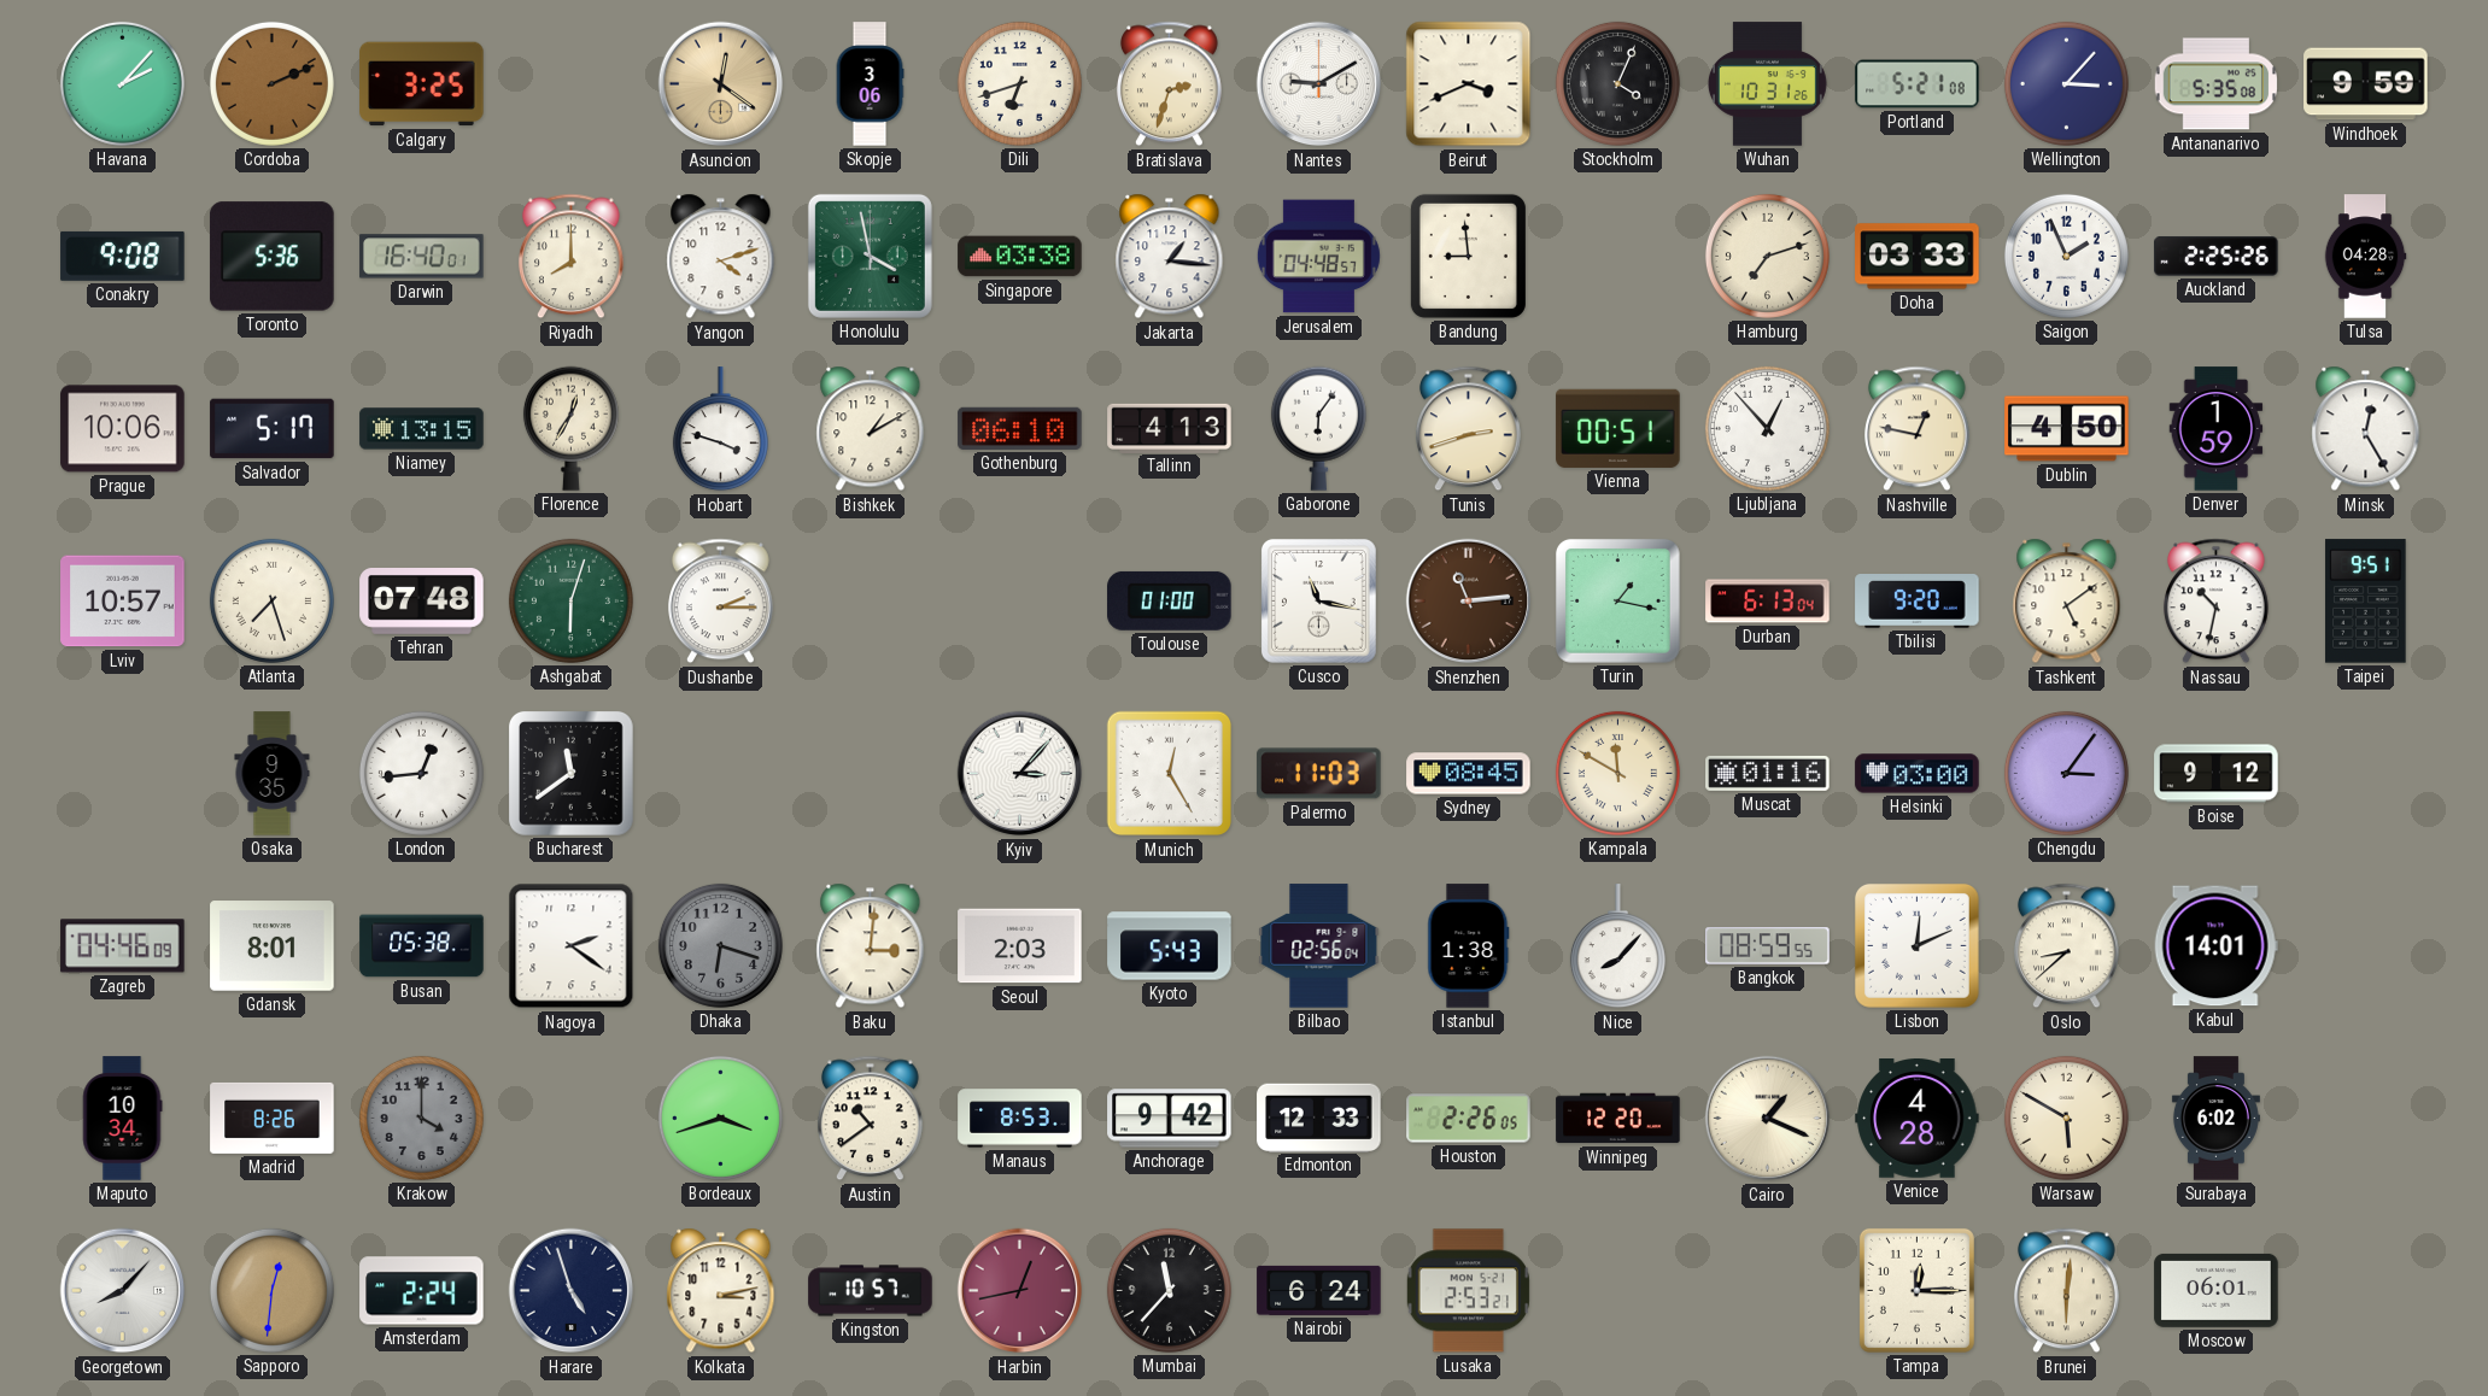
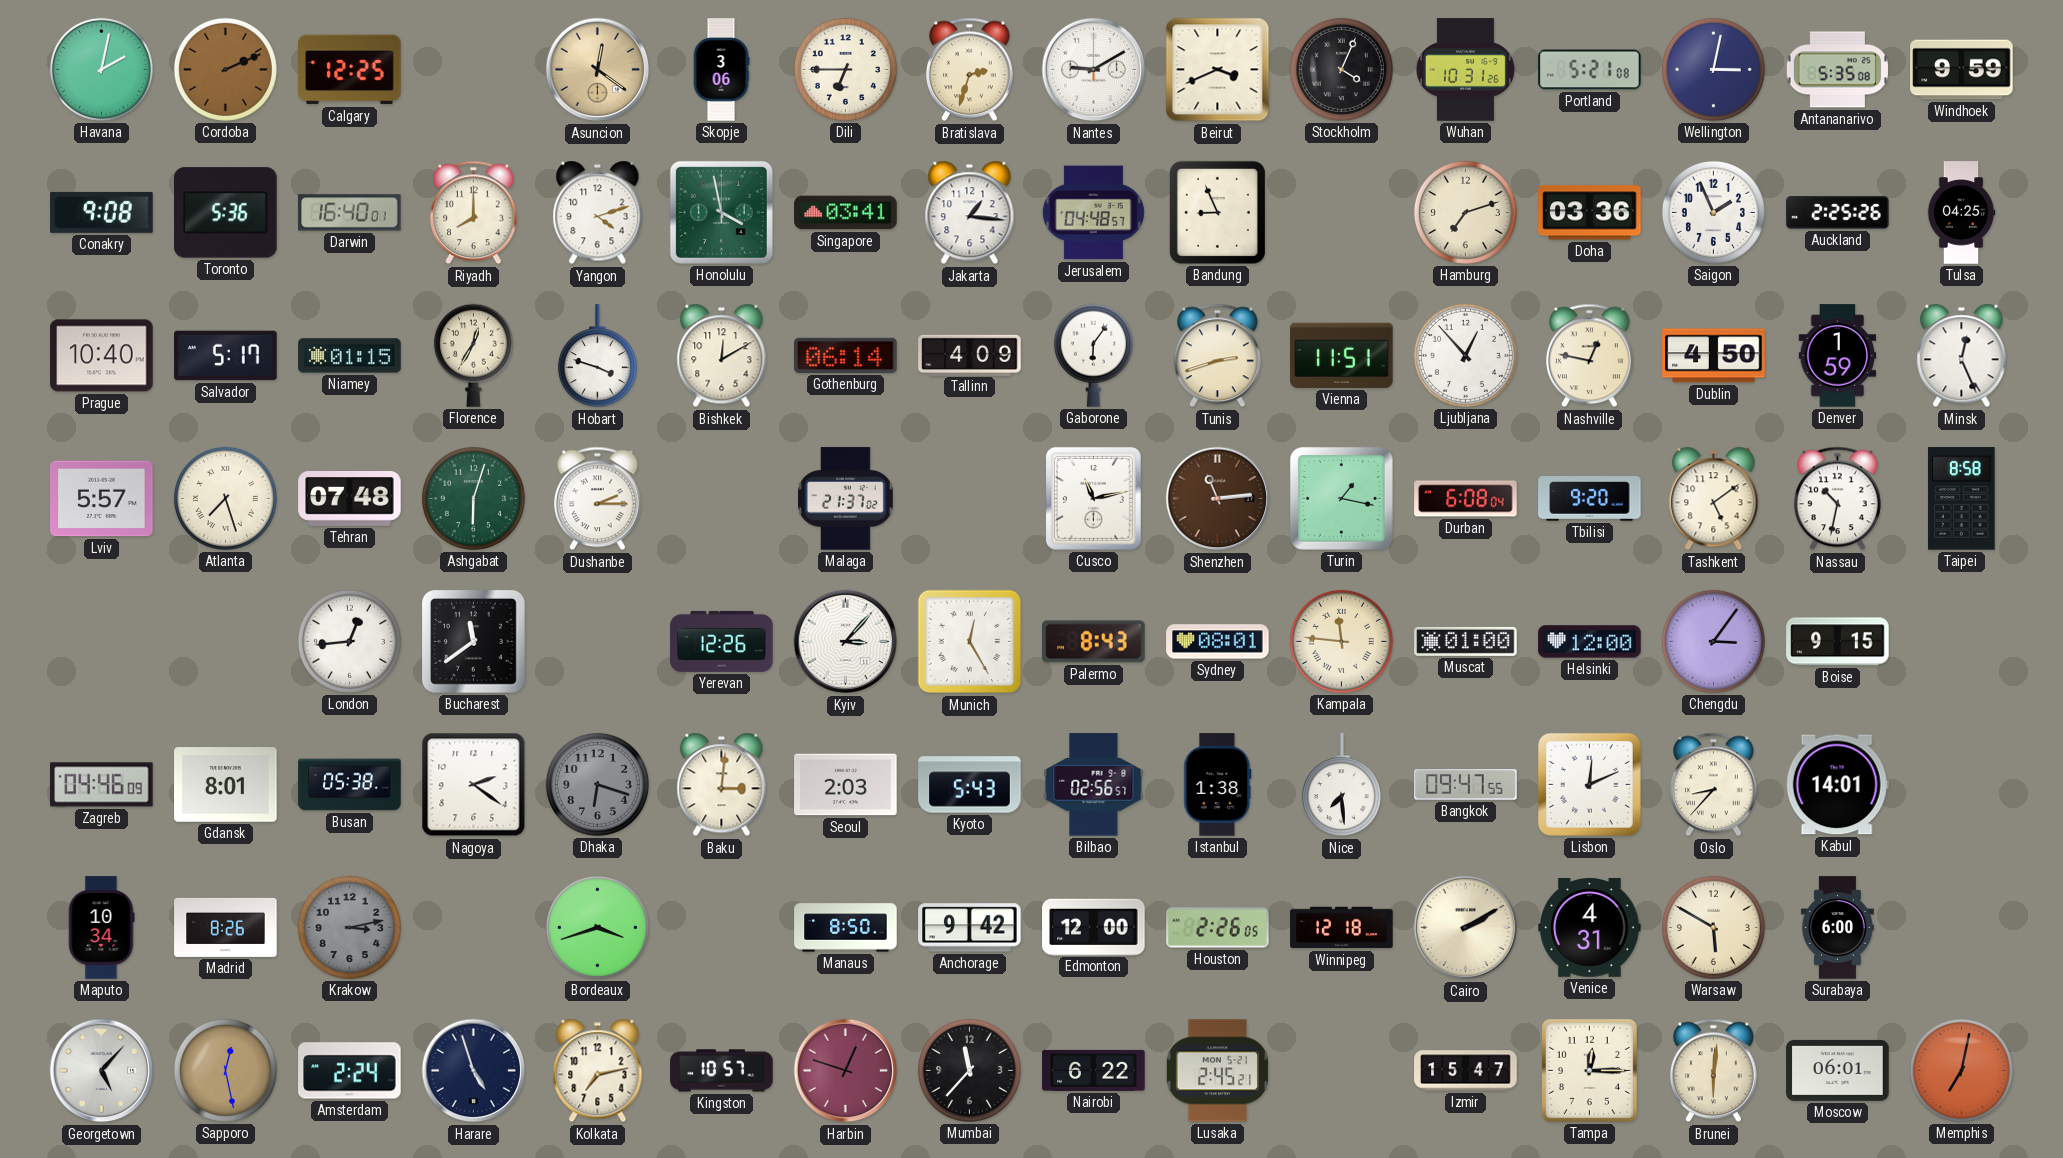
Havana: 2:07 -> 2:02 (101, 69)
Calgary: 3:25 -> 12:25 (350, 70)
Dili: 6:42 -> 6:45 (845, 69)
Wellington: 3:07 -> 3:02 (1713, 69)
Singapore: 03:38 -> 03:41 (846, 213)
Bandung: 8:59 -> 8:56 (1217, 212)
Doha: 03:33 -> 03:36 (1590, 213)
Tulsa: 04:28 -> 04:25 (1961, 213)
Prague: 10:06 -> 10:40 (102, 356)
Niamey: 13:15 -> 01:15 (350, 356)
Bishkek: 1:10 -> 12:10 (722, 356)
Gothenburg: 06:10 -> 06:14 (846, 355)
Tallinn: 4:13 -> 4:09 (970, 355)
Vienna: 00:51 -> 11:51 (1342, 355)
Minsk: 12:25 -> 12:26 (1962, 356)
Lviv: 10:57 -> 5:57 (102, 499)
Malaga: none -> 21:37 (846, 499)
Toulouse: 01:00 -> none (1170, 600)
Cusco: 11:17 -> 11:13 (1093, 498)
Durban: 6:13 -> 6:08 (1466, 499)
Taipei: 9:51 -> 8:58 (1962, 499)
Osaka: 9:35 -> none (273, 774)
Yerevan: none -> 12:26 (722, 641)
Palermo: 11:03 -> 8:43 (1094, 642)
Sydney: 08:45 -> 08:01 (1218, 642)
Kampala: 11:50 -> 11:46 (1341, 641)
Muscat: 01:16 -> 01:00 (1466, 641)
Helsinki: 03:00 -> 12:00 (1590, 642)
Boise: 9:12 -> 9:15 (1838, 642)
Bilbao: 02:56:04 -> 02:56:57 (1094, 785)
Nice: 8:07 -> 7:29 (1341, 785)
Bangkok: 08:59 -> 09:47 (1466, 785)
Oslo: 8:38 -> 8:37 (1713, 785)
Krakow: 4:00 -> 3:13 (349, 927)
Austin: 10:39 -> none (870, 1119)
Manaus: 8:53 -> 8:50 (846, 928)
Edmonton: 12:33 -> 12:00 (1094, 927)
Winnipeg: 12:20 -> 12:18 (1342, 928)
Cairo: 1:19 -> 2:10 (1466, 928)
Venice: 4:28 -> 4:31 (1590, 928)
Surabaya: 6:02 -> 6:00 (1837, 928)
Georgetown: 8:07 -> 5:07 (102, 1071)
Sapporo: 12:31 -> 12:28 (225, 1070)
Kolkata: 3:13 -> 7:13 (598, 1071)
Harbin: 12:43 -> 12:48 (846, 1071)
Nairobi: 6:24 -> 6:22 (1094, 1070)
Lusaka: 2:53 -> 2:45 (1217, 1071)
Izmir: none -> 15:47 (1466, 1071)
Memphis: none -> 7:02 (1961, 1070)
